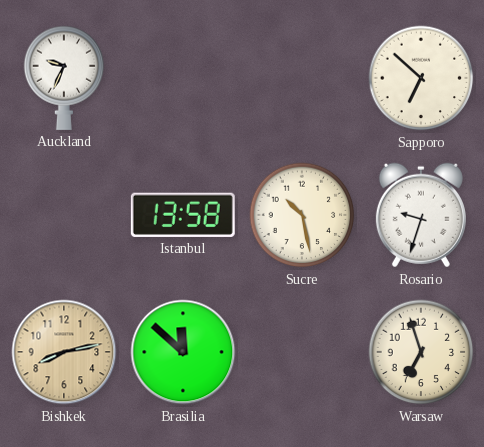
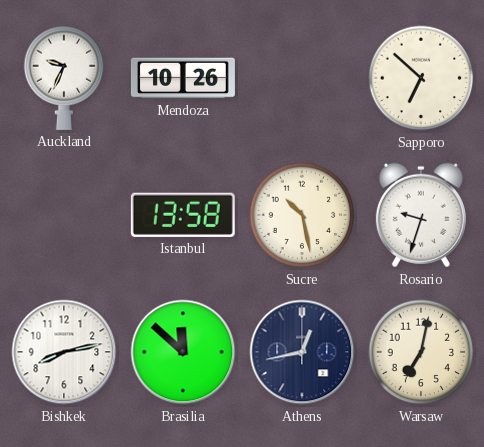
Mendoza: none -> 10:26 (183, 78)
Bishkek dial: champagne -> white (64, 352)
Athens: none -> 12:43 (302, 352)
Warsaw: 6:57 -> 7:02 (421, 352)
